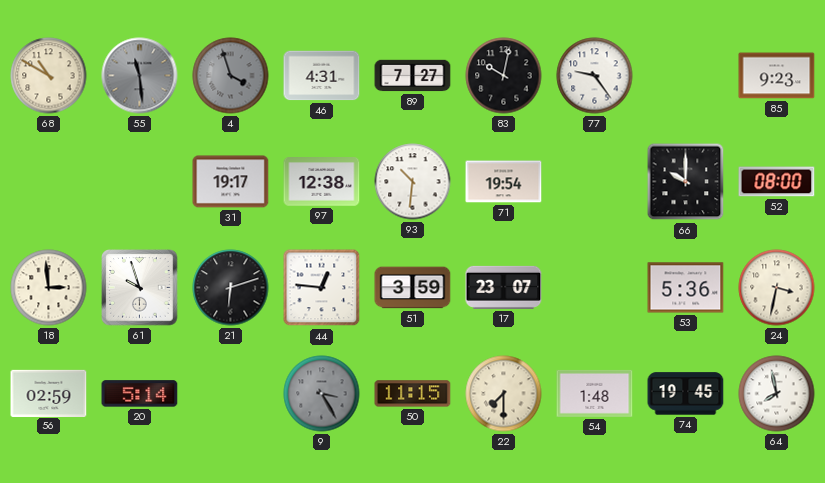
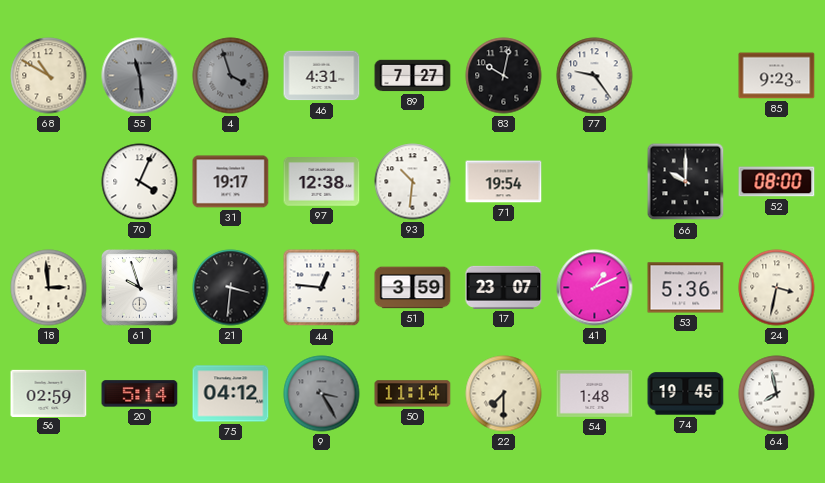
70: none -> 4:04 (140, 182)
21: 6:12 -> 3:31 (231, 288)
41: none -> 1:11 (595, 288)
75: none -> 04:12 (231, 394)
50: 11:15 -> 11:14 (413, 394)
